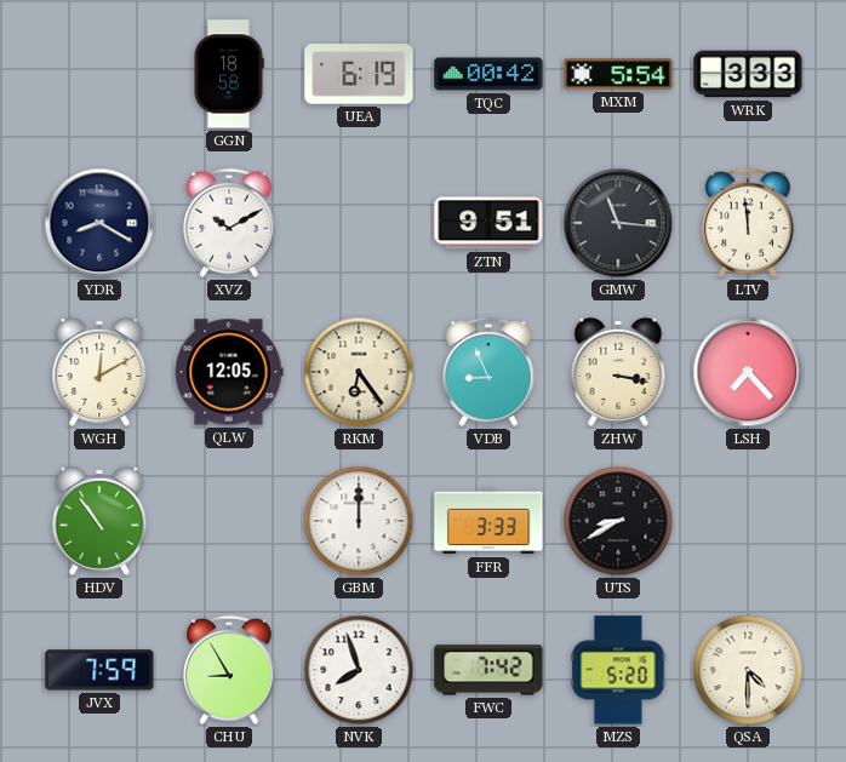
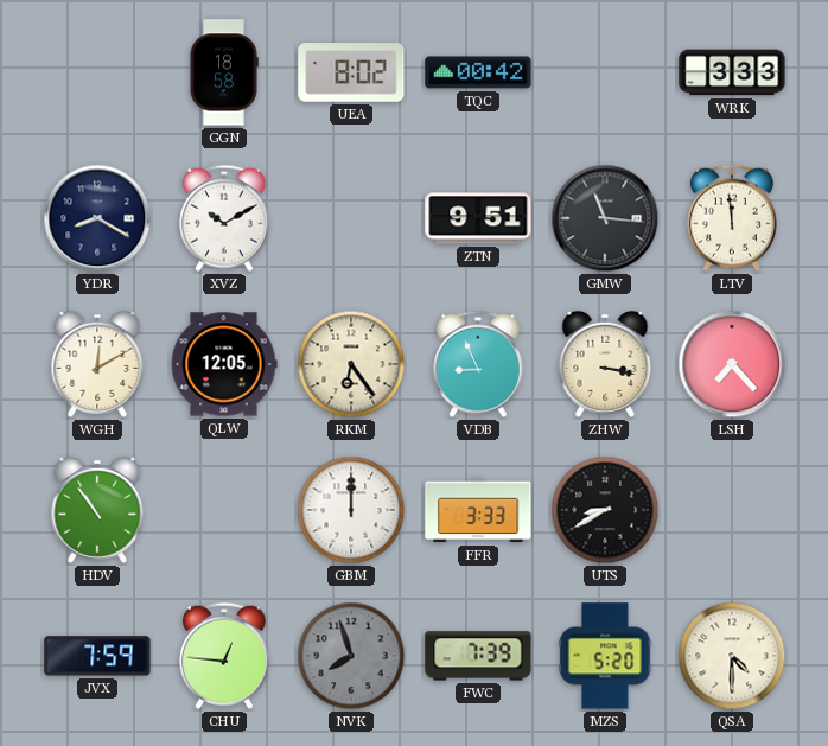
UEA: 6:19 -> 8:02 (351, 72)
MXM: 5:54 -> none (618, 74)
CHU: 8:55 -> 12:46 (224, 656)
NVK dial: white -> grey (351, 656)
FWC: 7:42 -> 7:39 (478, 656)
